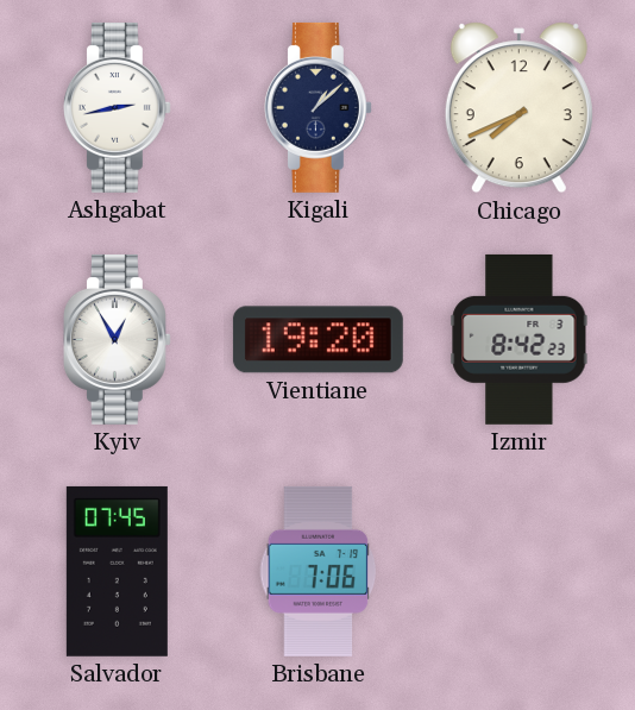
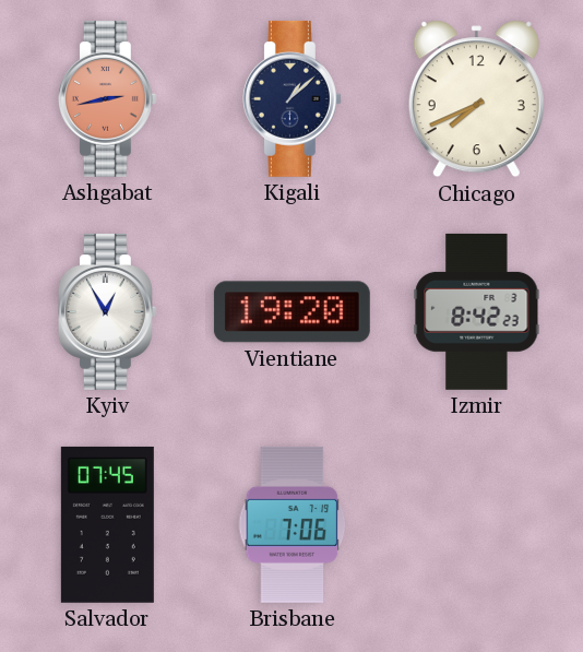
Ashgabat dial: white -> salmon (107, 98)
